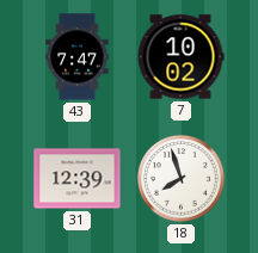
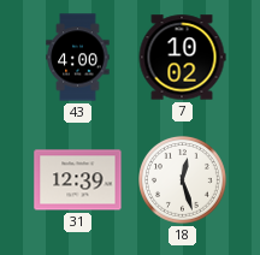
43: 7:47 -> 4:00 (78, 58)
18: 7:57 -> 12:27 (183, 180)
